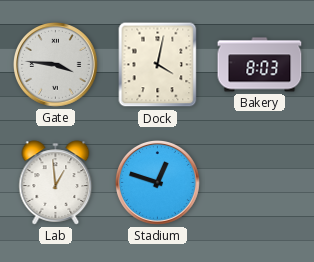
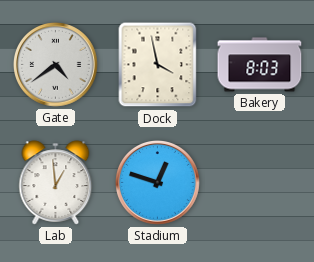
Gate: 3:46 -> 4:39 (56, 65)
Dock: 4:02 -> 3:58 (158, 65)
